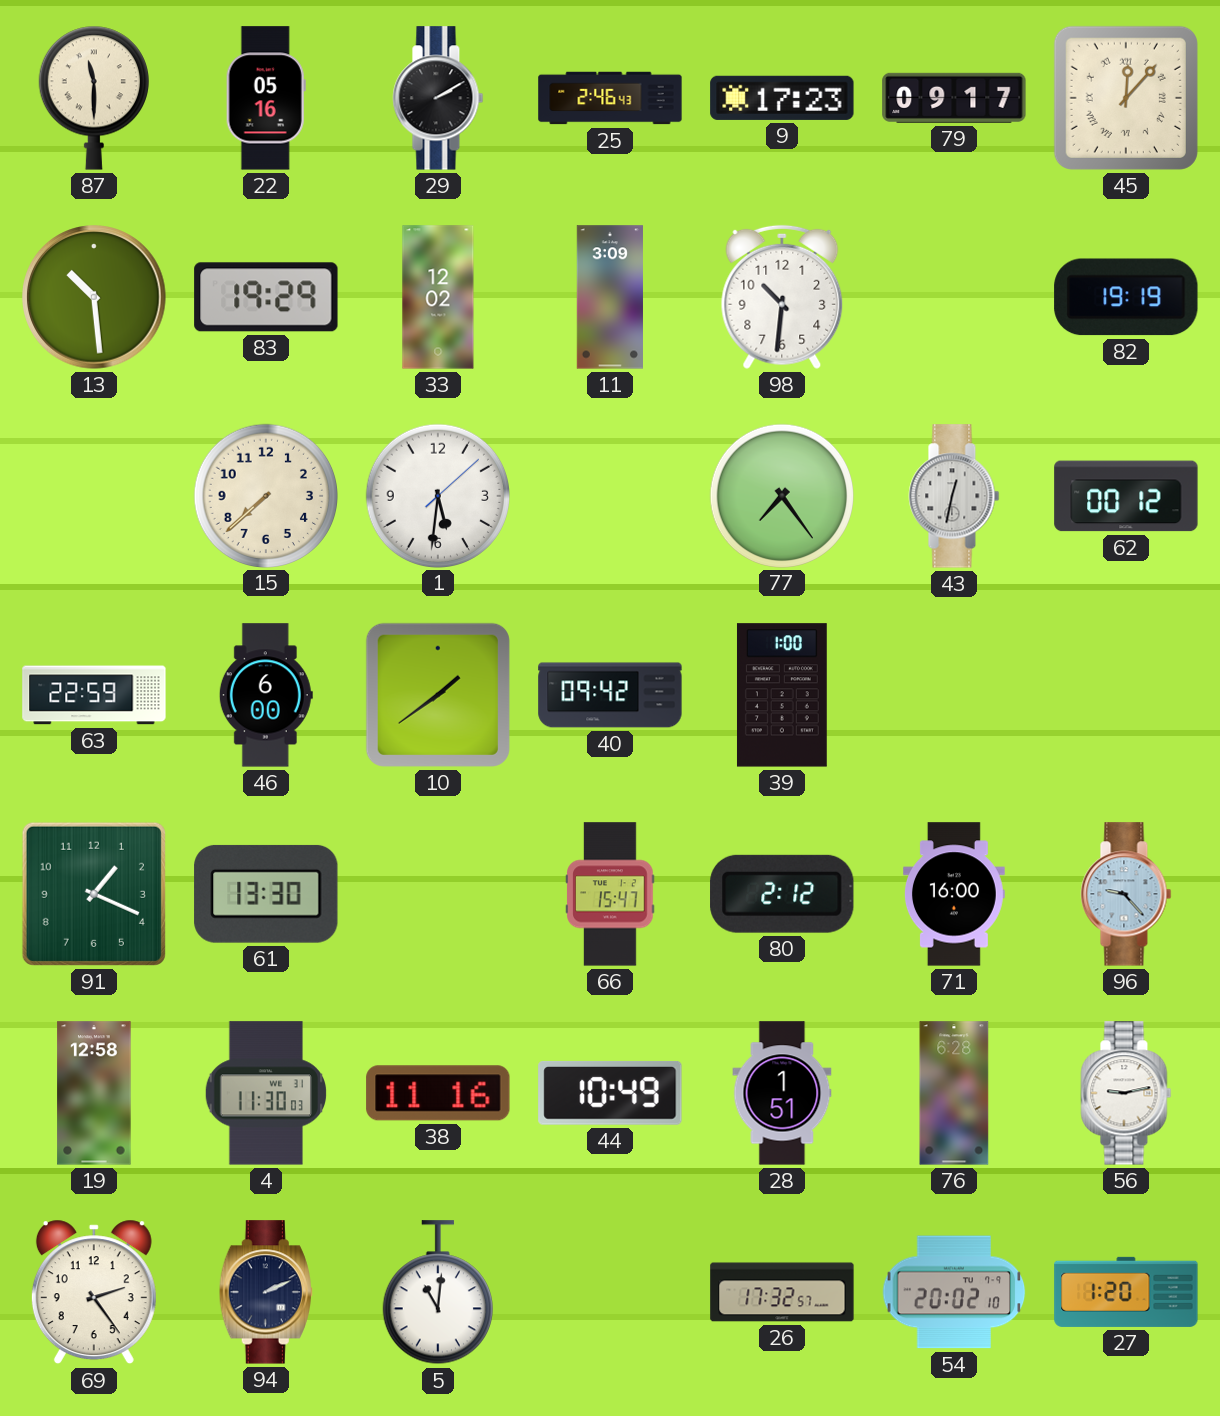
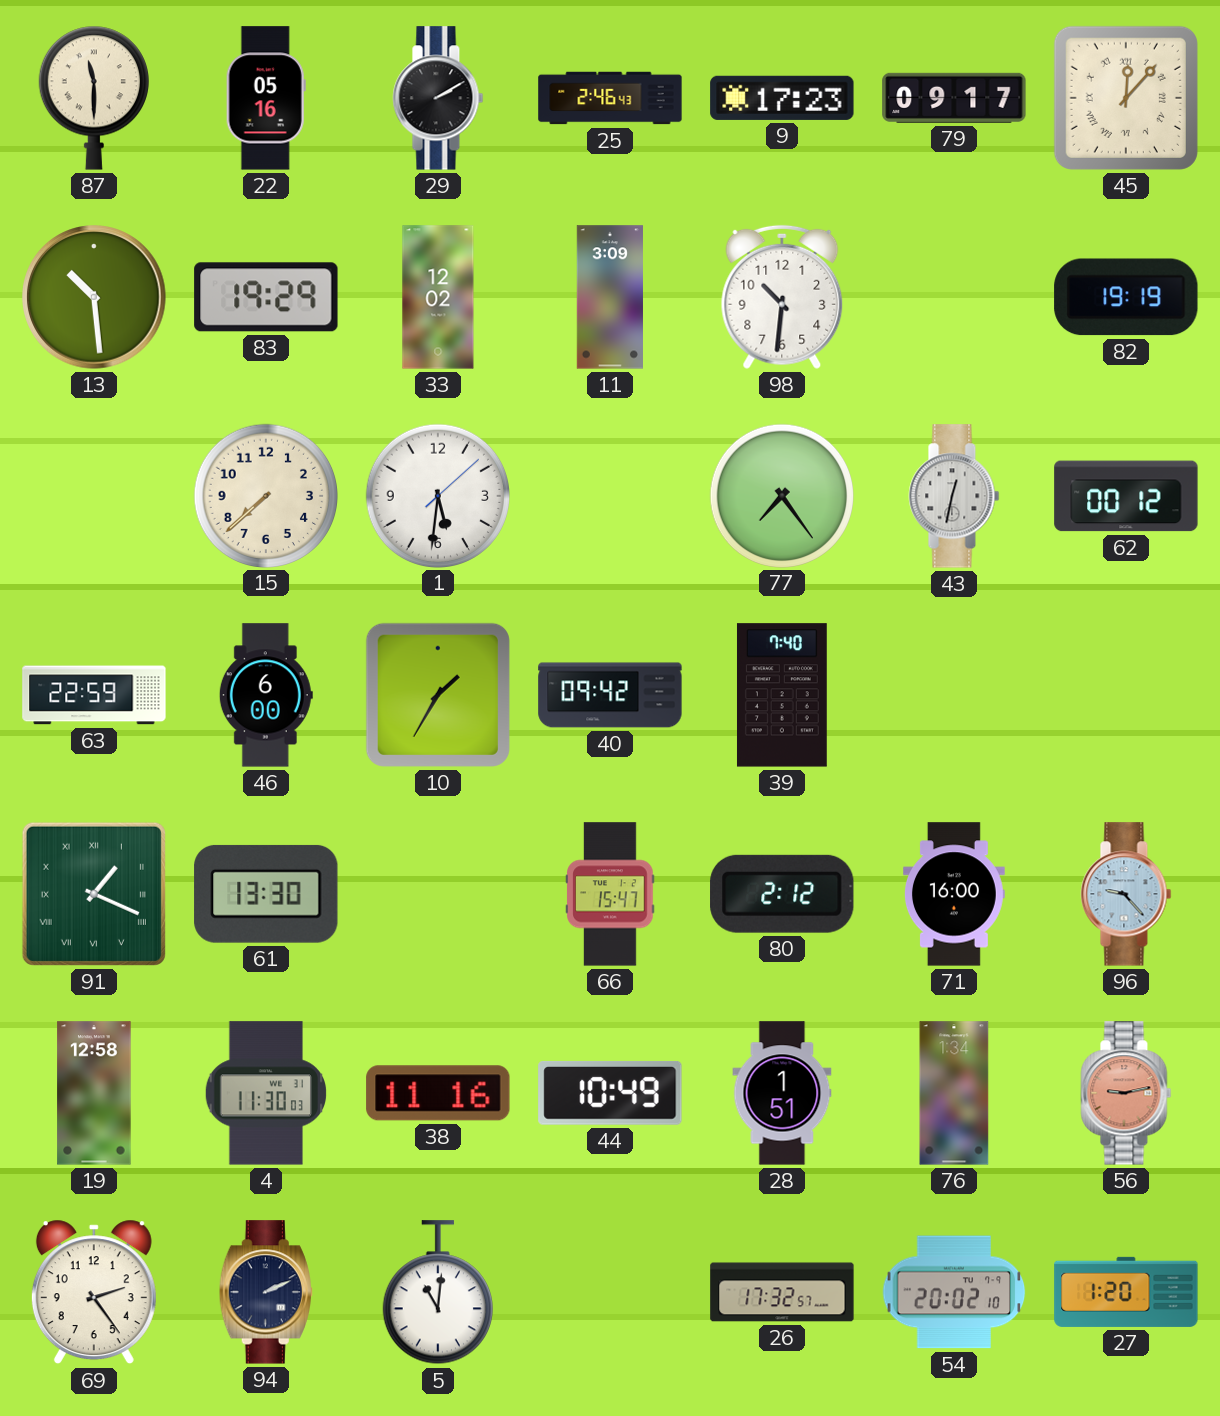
10: 1:39 -> 1:35 (438, 695)
39: 1:00 -> 7:40 (782, 695)
91 numerals: Arabic -> Roman (94, 894)
76: 6:28 -> 1:34 (954, 1093)
56 dial: white -> salmon (1126, 1093)
